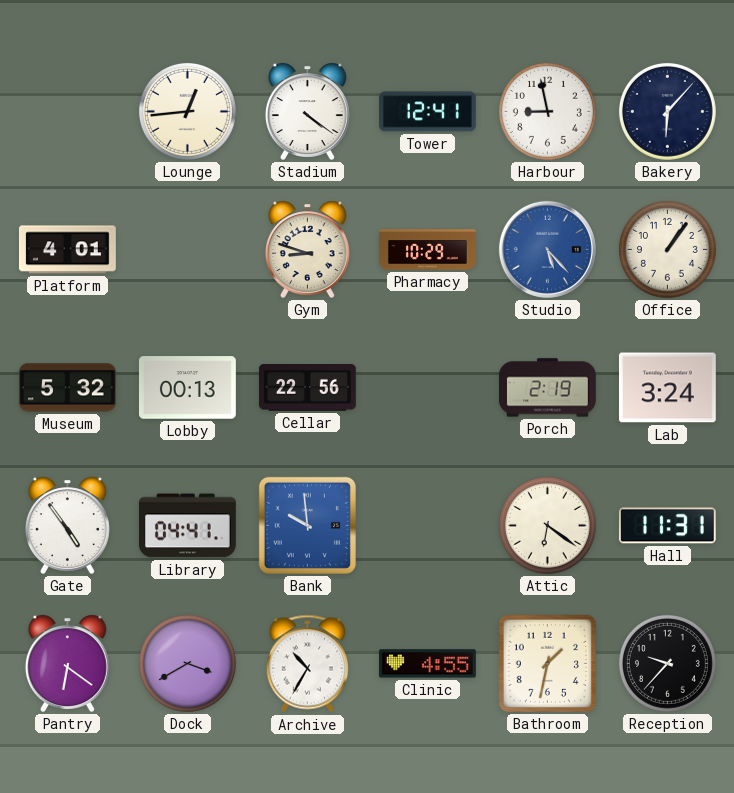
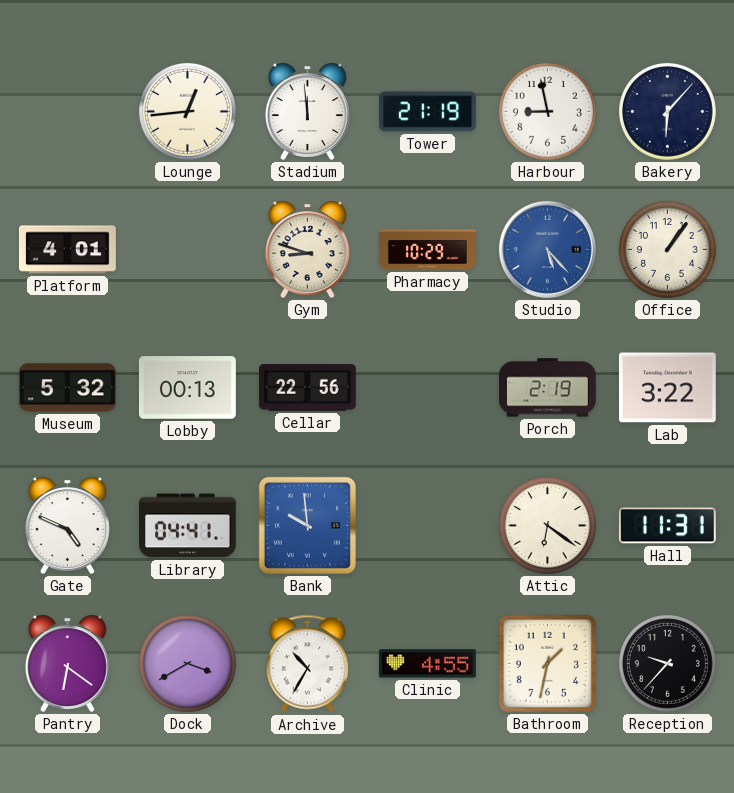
Stadium: 4:21 -> 11:59 (307, 111)
Tower: 12:41 -> 21:19 (428, 112)
Lab: 3:24 -> 3:22 (667, 388)
Gate: 4:54 -> 4:49 (67, 525)
